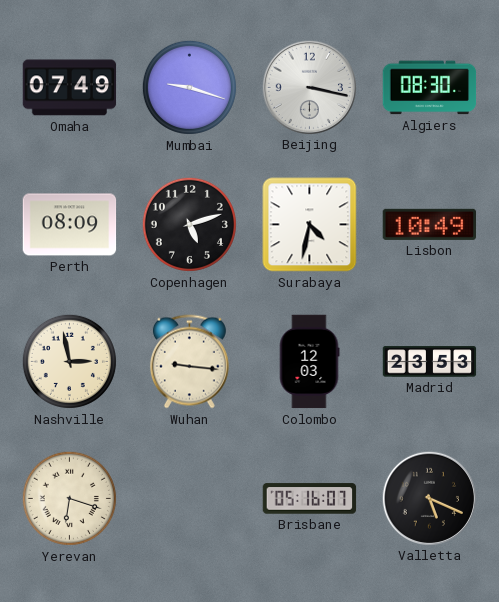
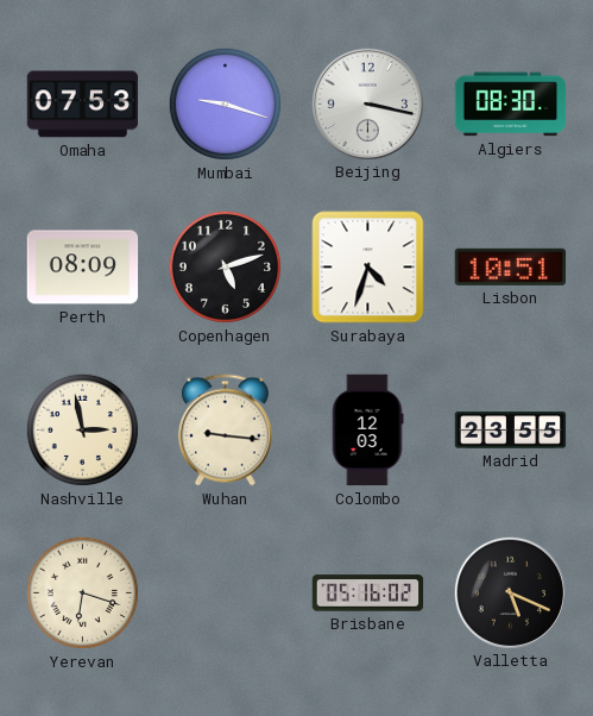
Omaha: 07:49 -> 07:53 (83, 105)
Surabaya: 4:32 -> 4:33 (368, 268)
Lisbon: 10:49 -> 10:51 (511, 266)
Madrid: 23:53 -> 23:55 (511, 431)
Brisbane: 05:16:07 -> 05:16:02 (368, 593)
